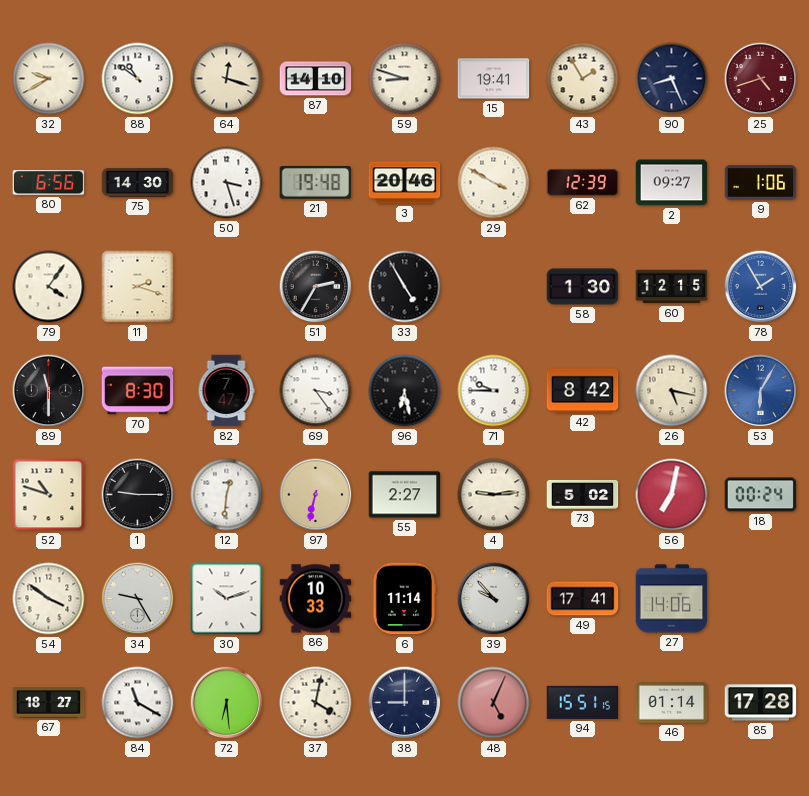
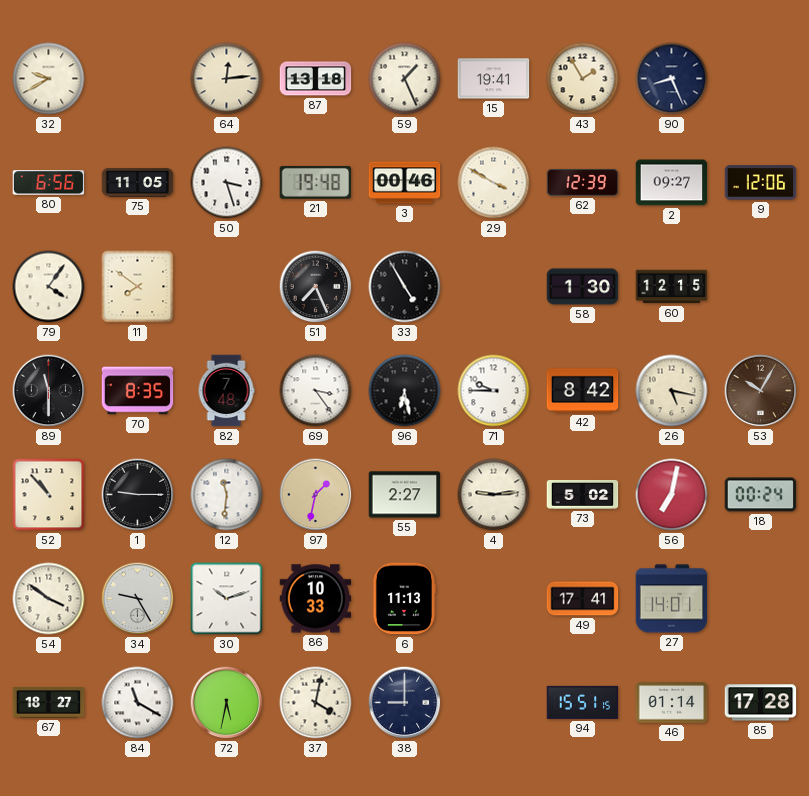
88: 10:51 -> none (138, 79)
64: 12:18 -> 12:14 (227, 79)
87: 14:10 -> 13:18 (316, 79)
59: 8:48 -> 1:26 (405, 79)
25: 4:42 -> none (761, 79)
75: 14:30 -> 11:05 (138, 182)
3: 20:46 -> 00:46 (405, 183)
9: 1:06 -> 12:06 (761, 183)
11: 2:18 -> 7:51 (138, 287)
51: 2:35 -> 7:26 (316, 287)
78: 1:55 -> none (761, 287)
70: 8:30 -> 8:35 (138, 391)
82: 7:47 -> 7:48 (226, 391)
53: 6:05 -> 10:05 (761, 391)
53 dial: blue -> brown (761, 391)
52: 10:48 -> 10:53 (49, 495)
12: 12:31 -> 11:31 (227, 495)
97: 6:32 -> 1:32 (316, 495)
6: 11:14 -> 11:13 (404, 599)
39: 9:53 -> none (494, 599)
27: 14:06 -> 14:01 (672, 599)
72: 6:29 -> 5:32 (227, 703)
48: 5:04 -> none (494, 703)
